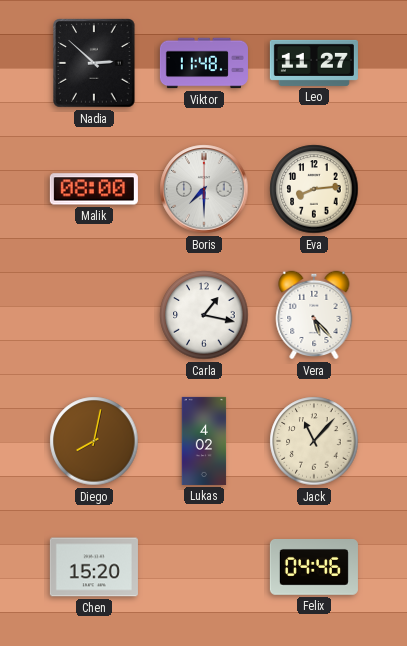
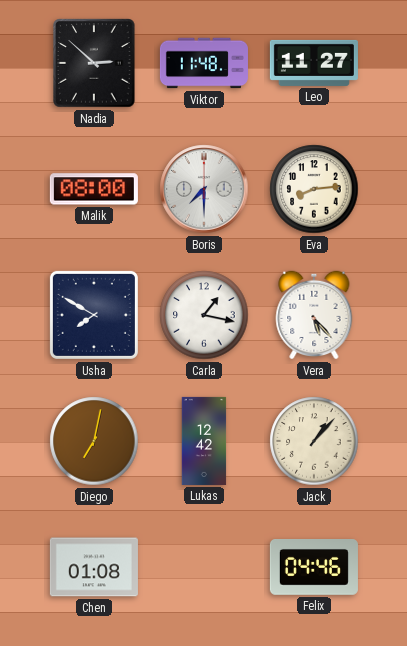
Usha: none -> 7:50 (94, 315)
Diego: 8:02 -> 7:02 (94, 441)
Lukas: 4:02 -> 12:42 (204, 441)
Jack: 11:07 -> 1:07 (314, 441)
Chen: 15:20 -> 01:08 (94, 567)
